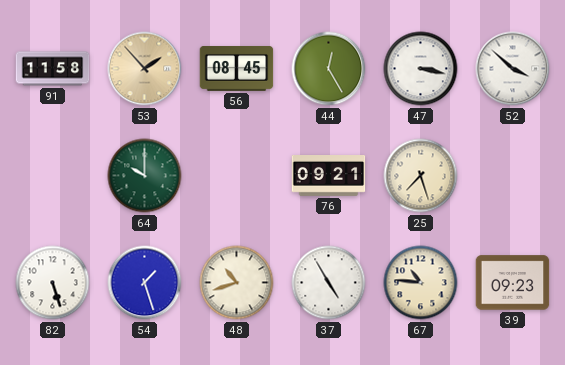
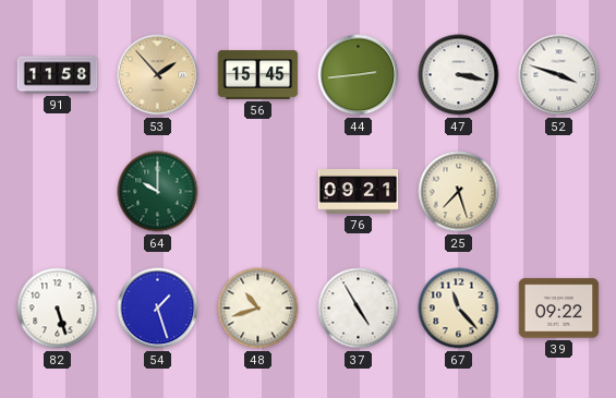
56: 08:45 -> 15:45 (258, 75)
44: 12:25 -> 2:44 (359, 75)
52: 3:52 -> 3:48 (559, 75)
67: 10:46 -> 11:23 (459, 309)
39: 09:23 -> 09:22 (559, 309)
